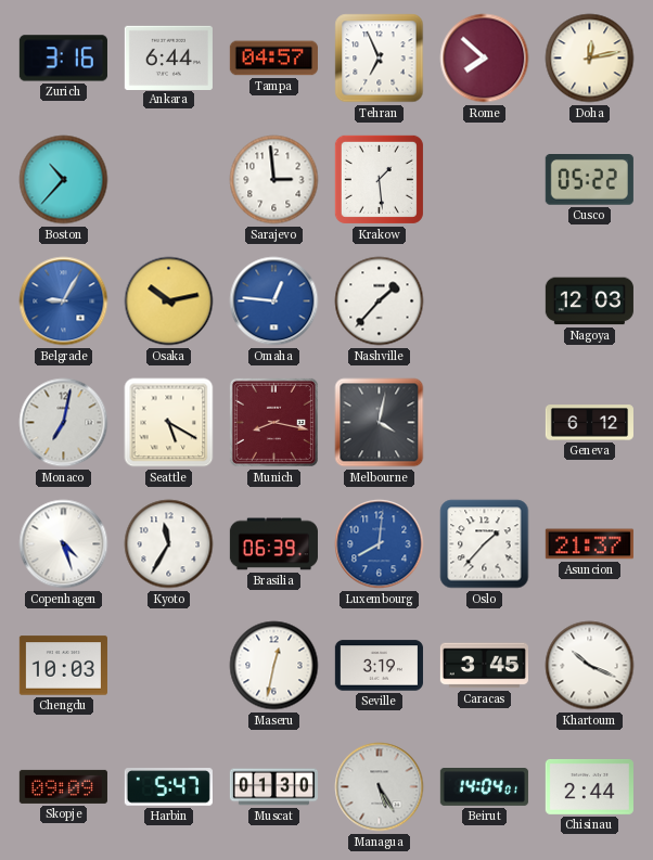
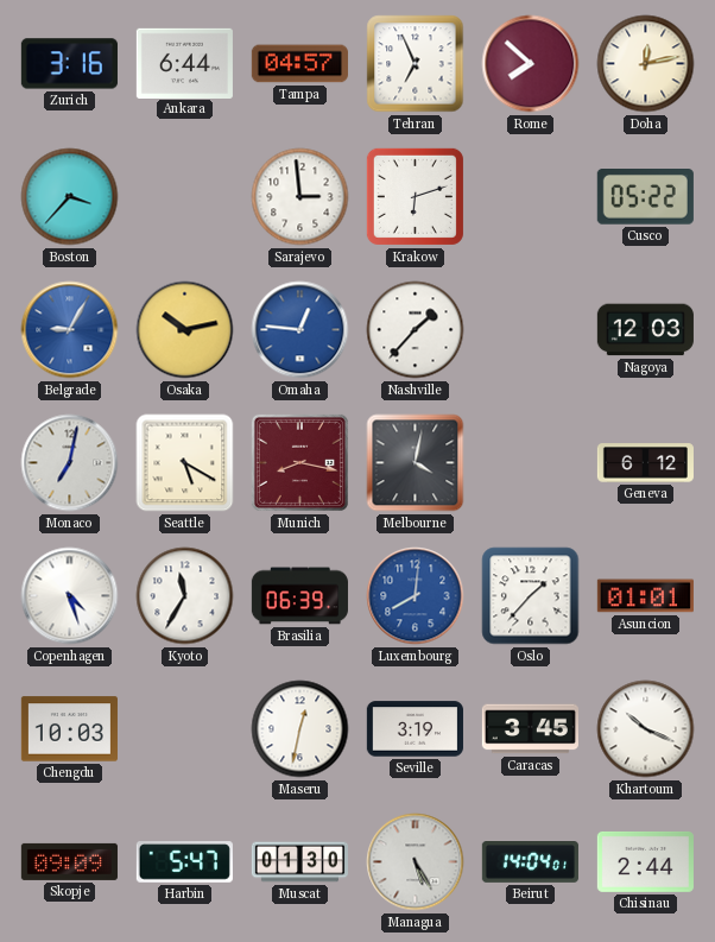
Boston: 10:37 -> 3:37 (70, 197)
Krakow: 1:29 -> 6:12 (415, 196)
Asuncion: 21:37 -> 01:01 (645, 596)
